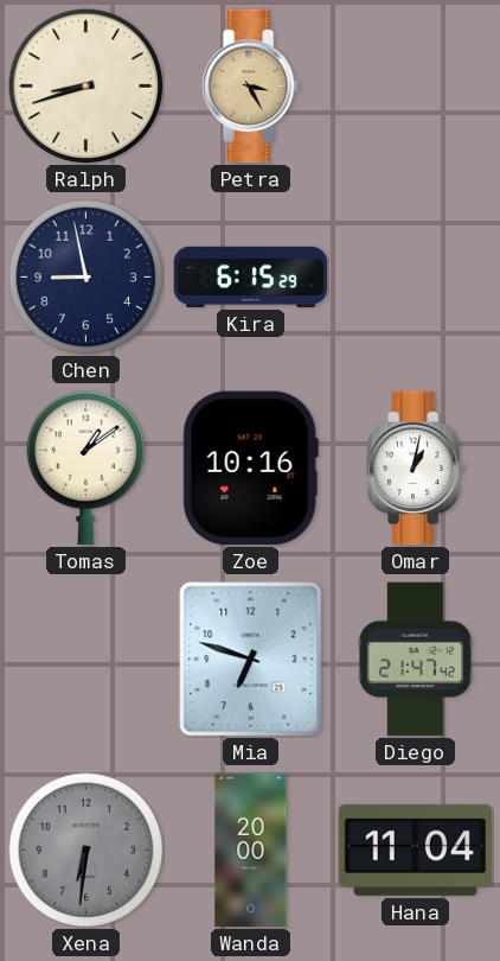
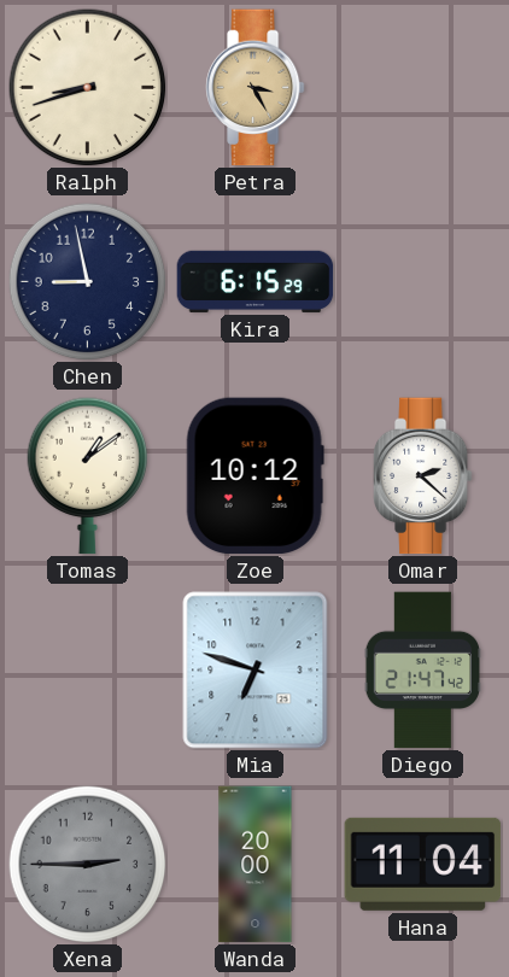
Zoe: 10:16 -> 10:12 (255, 476)
Omar: 1:02 -> 2:22 (422, 476)
Xena: 6:31 -> 2:45 (88, 865)
